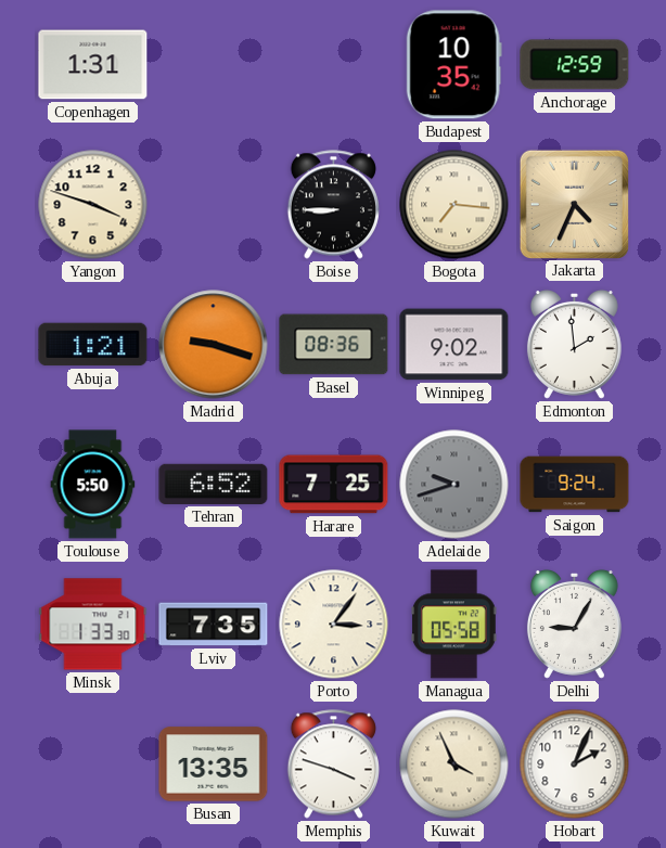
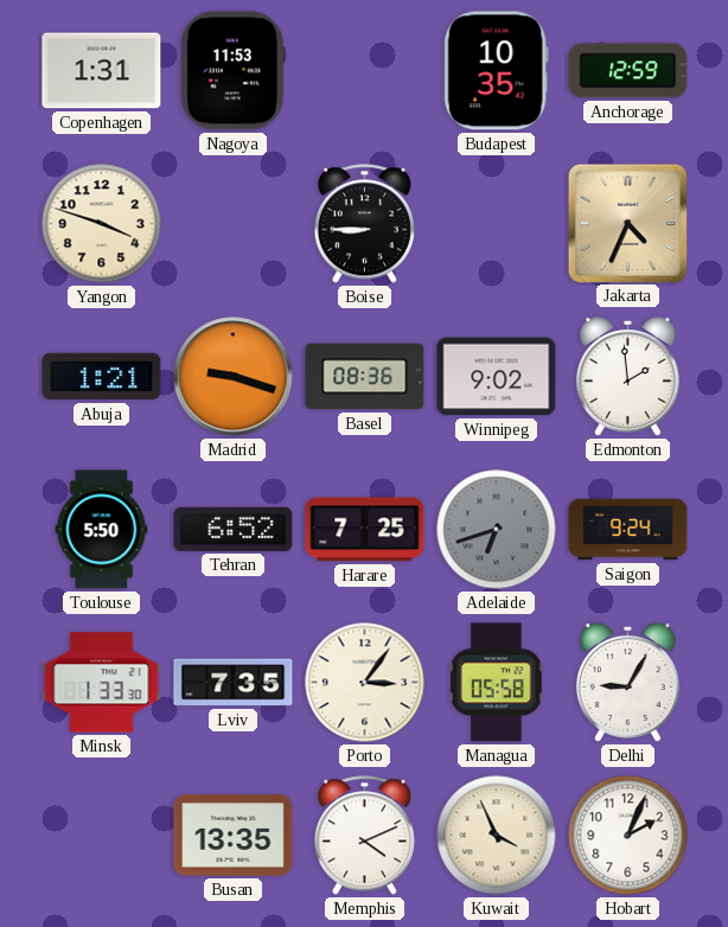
Nagoya: none -> 11:53 (234, 71)
Bogota: 7:16 -> none (454, 205)
Adelaide: 9:42 -> 6:42 (497, 530)
Memphis: 3:48 -> 4:11 (364, 836)
